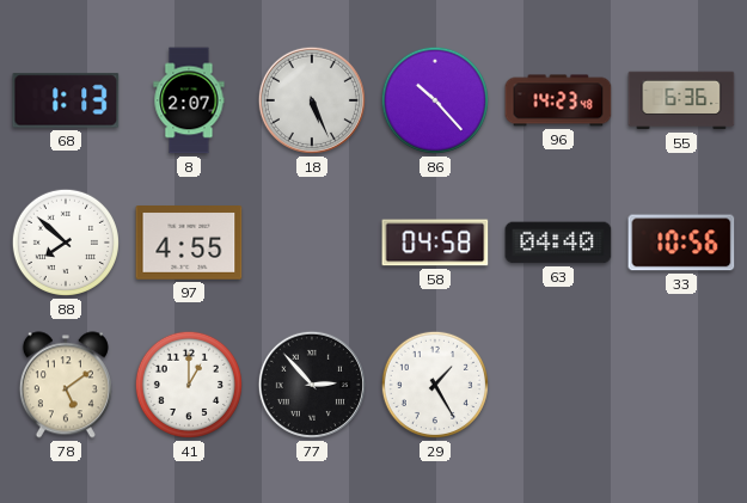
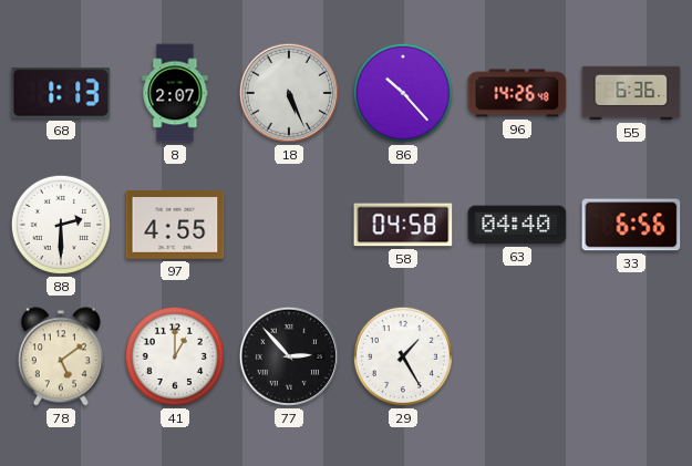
96: 14:23 -> 14:26 (517, 93)
88: 7:52 -> 2:30 (61, 225)
33: 10:56 -> 6:56 (631, 225)
